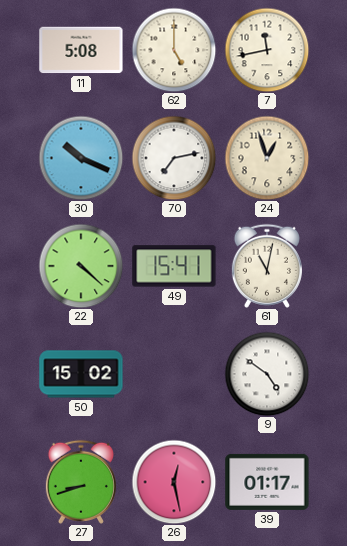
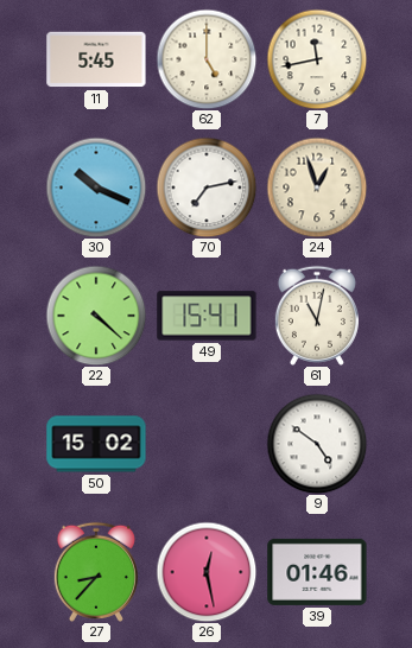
11: 5:08 -> 5:45 (96, 59)
27: 8:42 -> 8:37 (96, 572)
39: 01:17 -> 01:46 (317, 572)
